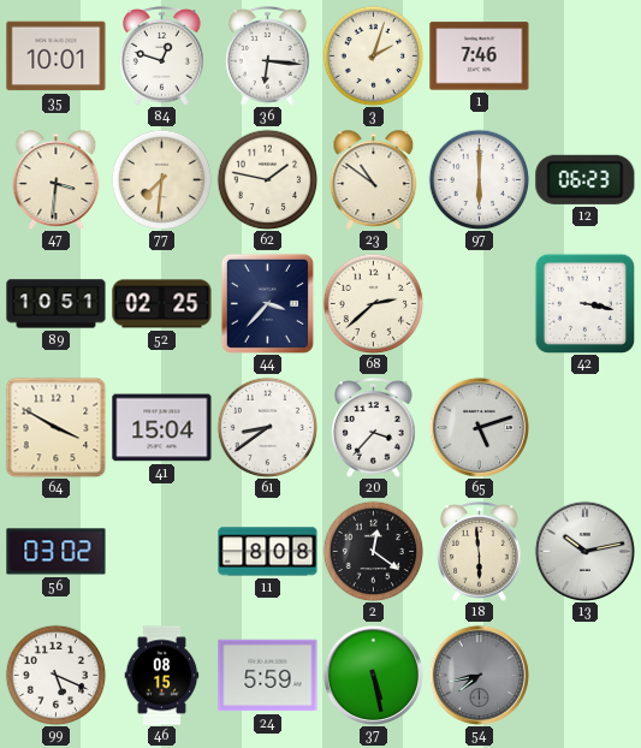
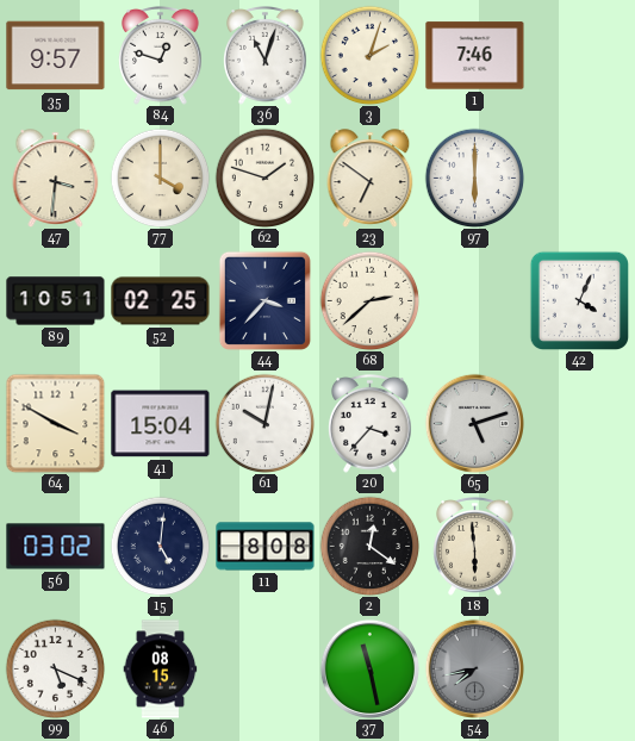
35: 10:01 -> 9:57 (56, 56)
36: 6:16 -> 11:03 (266, 56)
77: 7:31 -> 4:00 (160, 178)
62: 1:47 -> 1:48 (264, 178)
23: 10:51 -> 6:51 (371, 179)
12: 06:23 -> none (586, 179)
42: 3:17 -> 4:04 (579, 300)
61: 8:39 -> 10:02 (264, 423)
15: none -> 5:01 (160, 546)
13: 10:13 -> none (584, 551)
24: 5:59 -> none (268, 676)
37: 5:28 -> 11:28 (369, 668)
